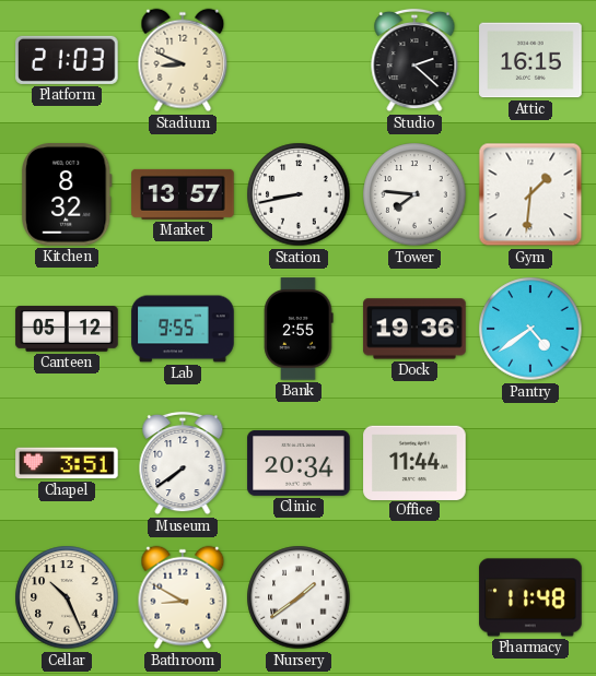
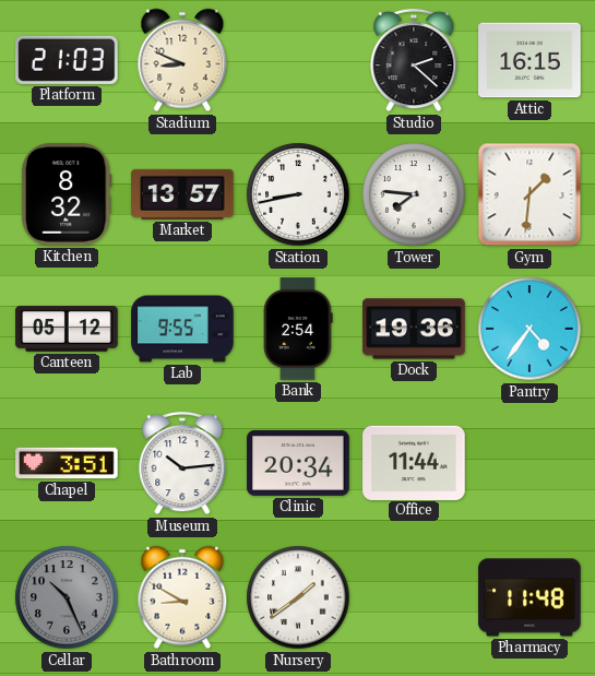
Bank: 2:55 -> 2:54 (298, 329)
Pantry: 4:39 -> 4:36 (529, 329)
Museum: 7:39 -> 10:14 (182, 463)
Cellar dial: cream -> grey (67, 597)
